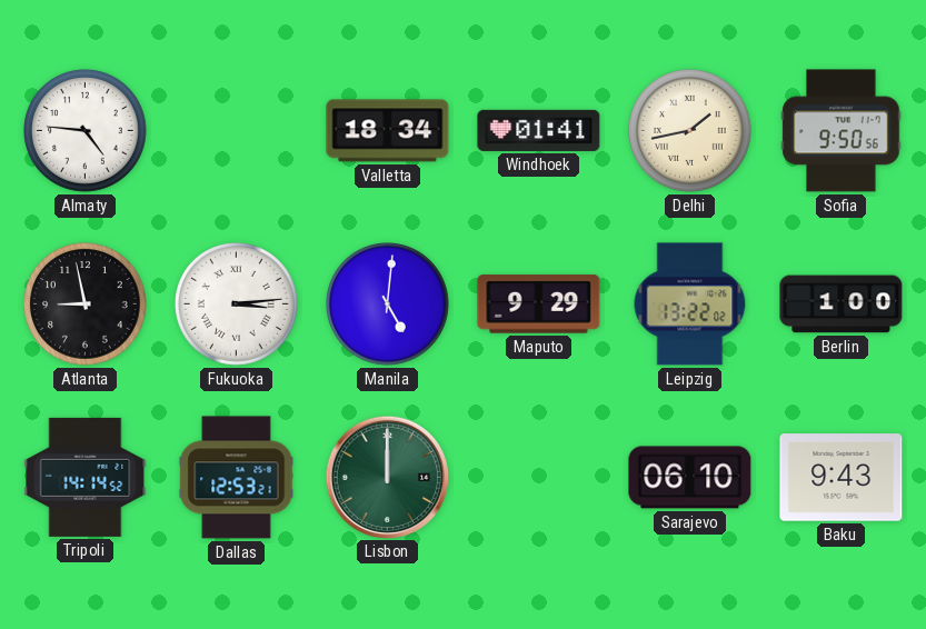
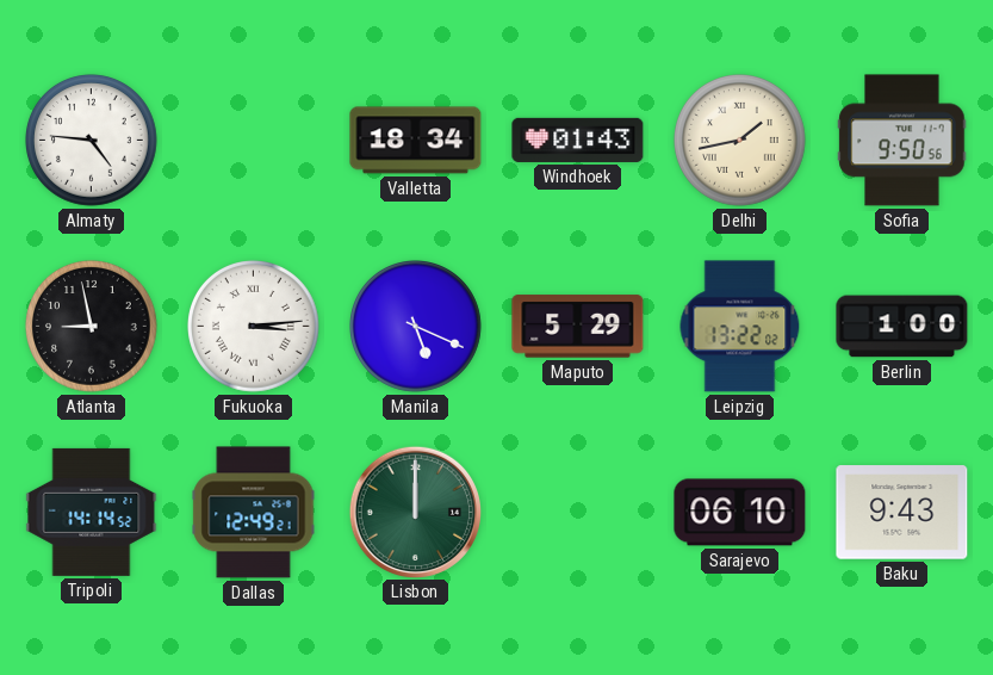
Windhoek: 01:41 -> 01:43 (578, 140)
Manila: 5:01 -> 5:19 (416, 327)
Maputo: 9:29 -> 5:29 (578, 327)
Dallas: 12:53 -> 12:49 (254, 513)
